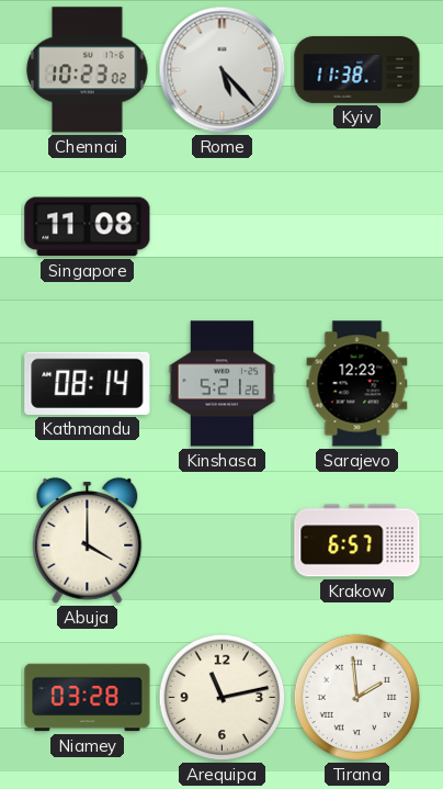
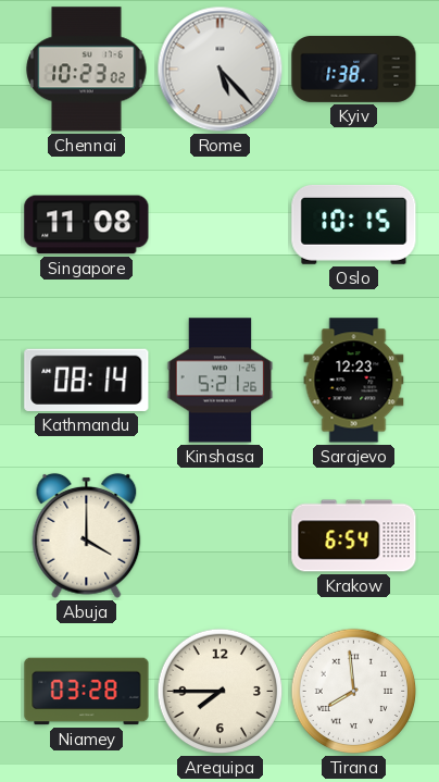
Kyiv: 11:38 -> 1:38 (354, 69)
Oslo: none -> 10:15 (354, 224)
Krakow: 6:57 -> 6:54 (354, 536)
Arequipa: 11:13 -> 7:45 (221, 692)
Tirana: 1:59 -> 7:59 (354, 692)
